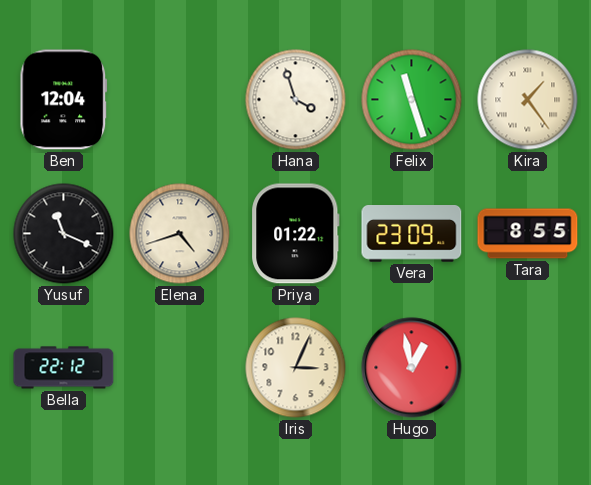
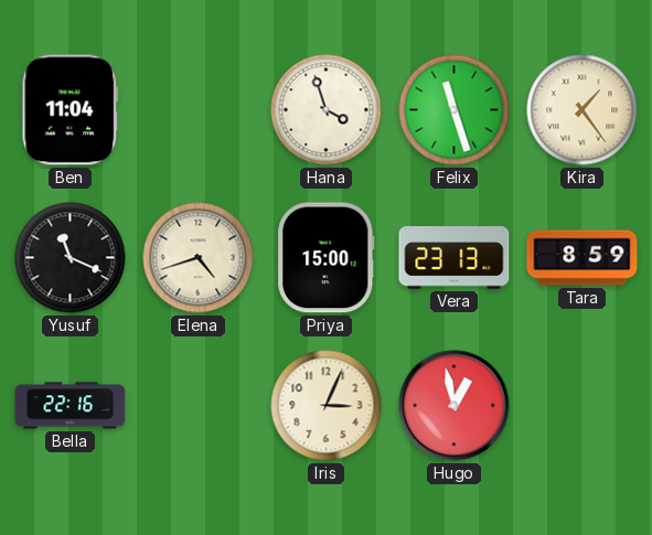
Ben: 12:04 -> 11:04 (71, 110)
Priya: 01:22 -> 15:00 (327, 258)
Vera: 23:09 -> 23:13 (455, 258)
Tara: 8:55 -> 8:59 (582, 258)
Bella: 22:12 -> 22:16 (71, 406)
